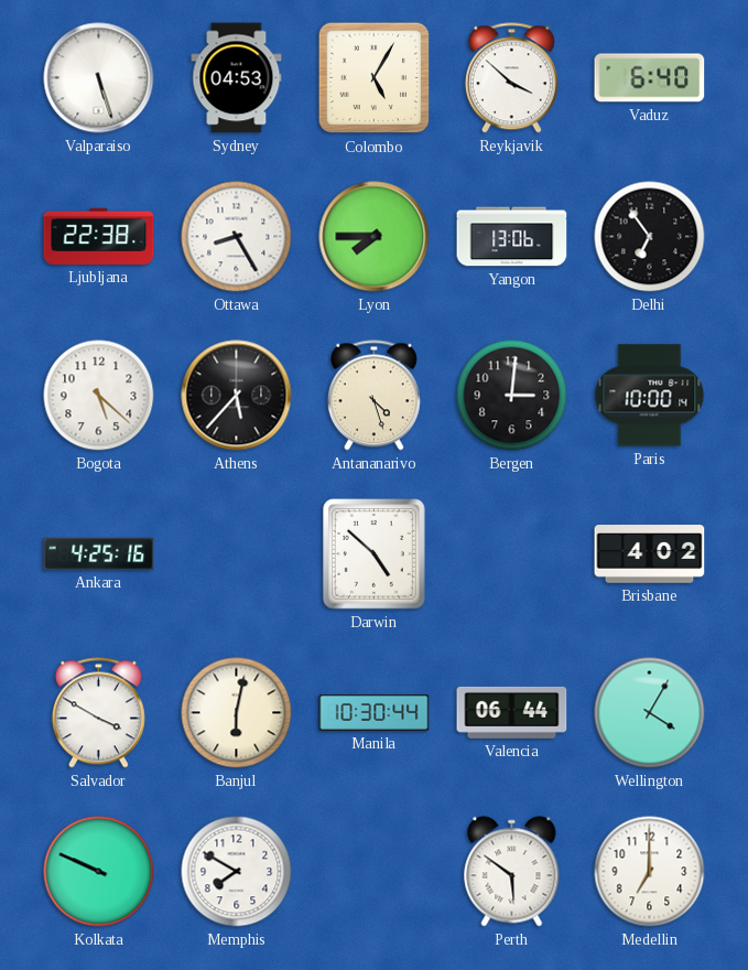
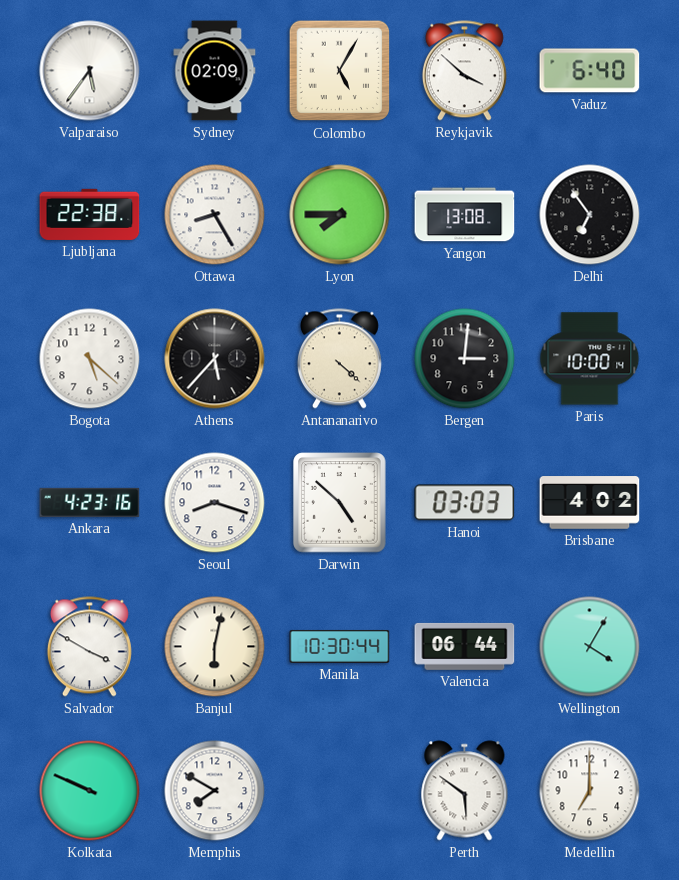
Valparaiso: 5:27 -> 5:36 (90, 71)
Sydney: 04:53 -> 02:09 (215, 71)
Yangon: 13:06 -> 13:08 (465, 215)
Antananarivo: 4:27 -> 4:22 (339, 359)
Ankara: 4:25 -> 4:23 (90, 502)
Seoul: none -> 8:18 (215, 503)
Hanoi: none -> 03:03 (465, 503)
